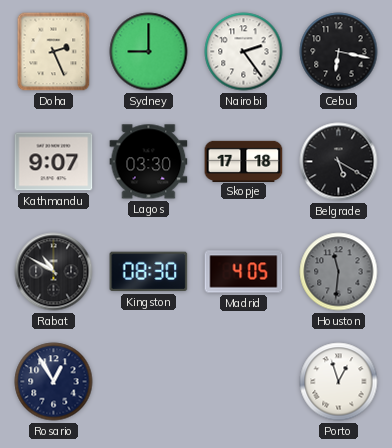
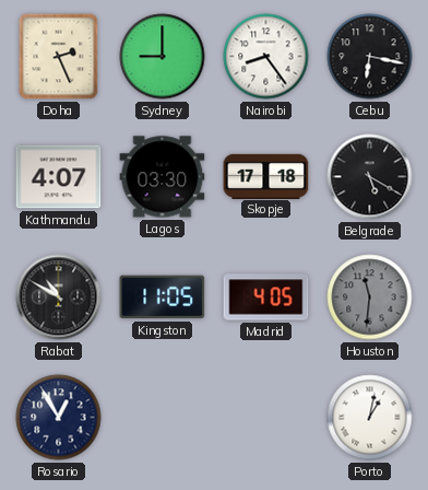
Nairobi: 2:24 -> 8:24 (266, 57)
Kathmandu: 9:07 -> 4:07 (59, 177)
Kingston: 08:30 -> 11:05 (163, 297)
Porto: 12:57 -> 1:02 (370, 418)
